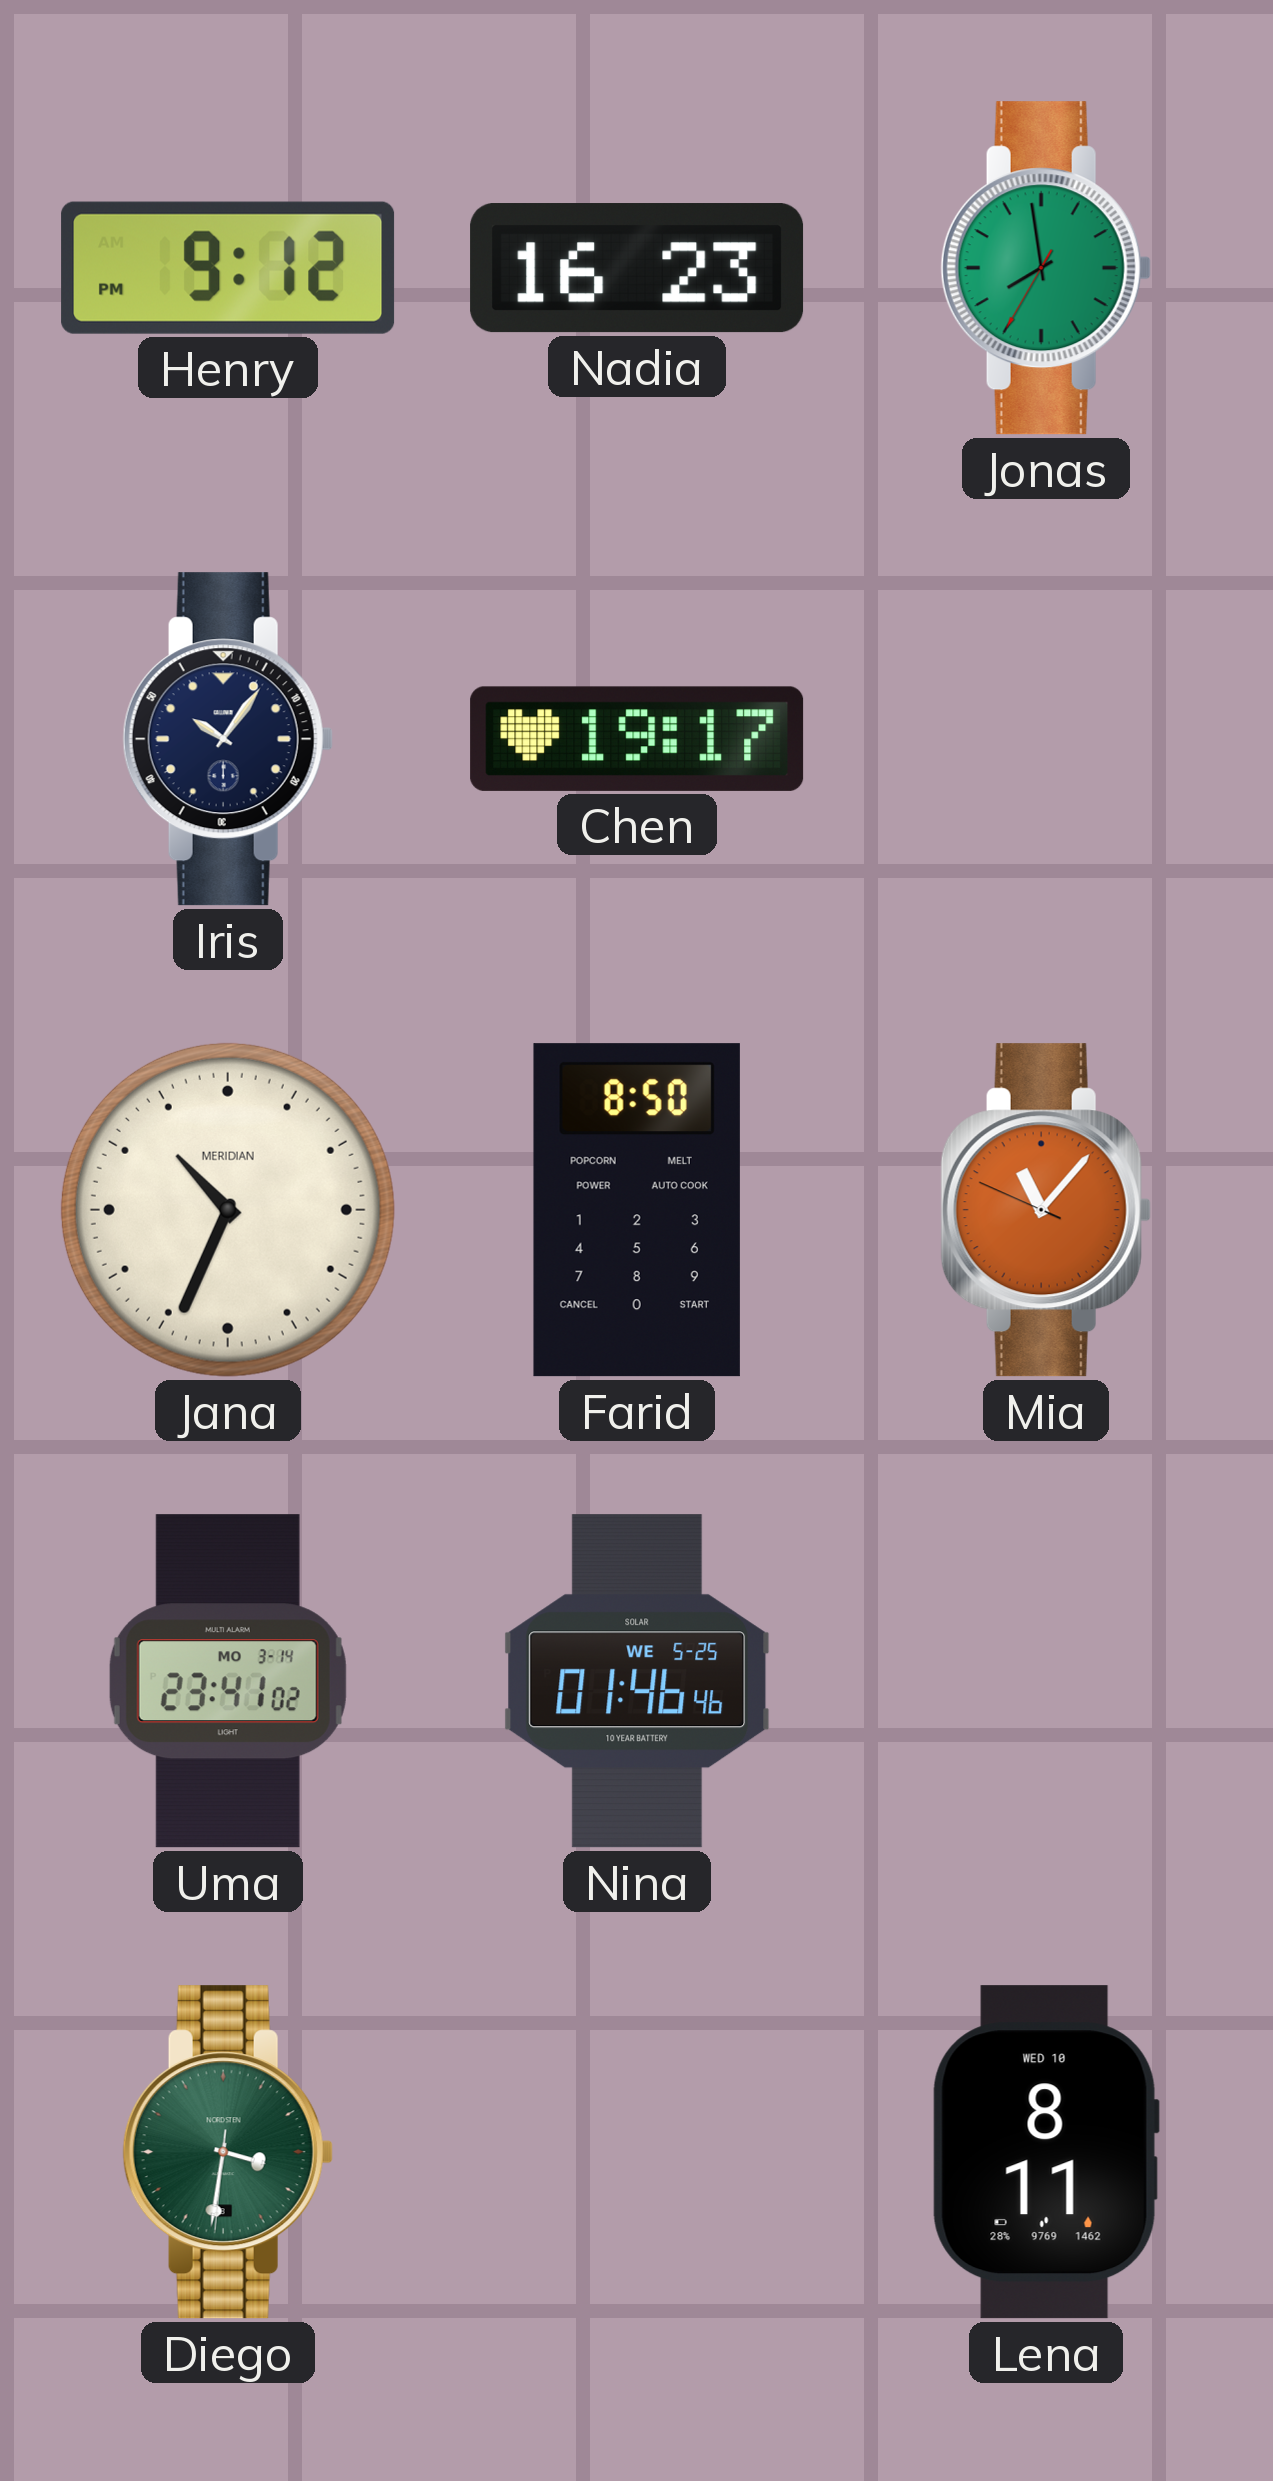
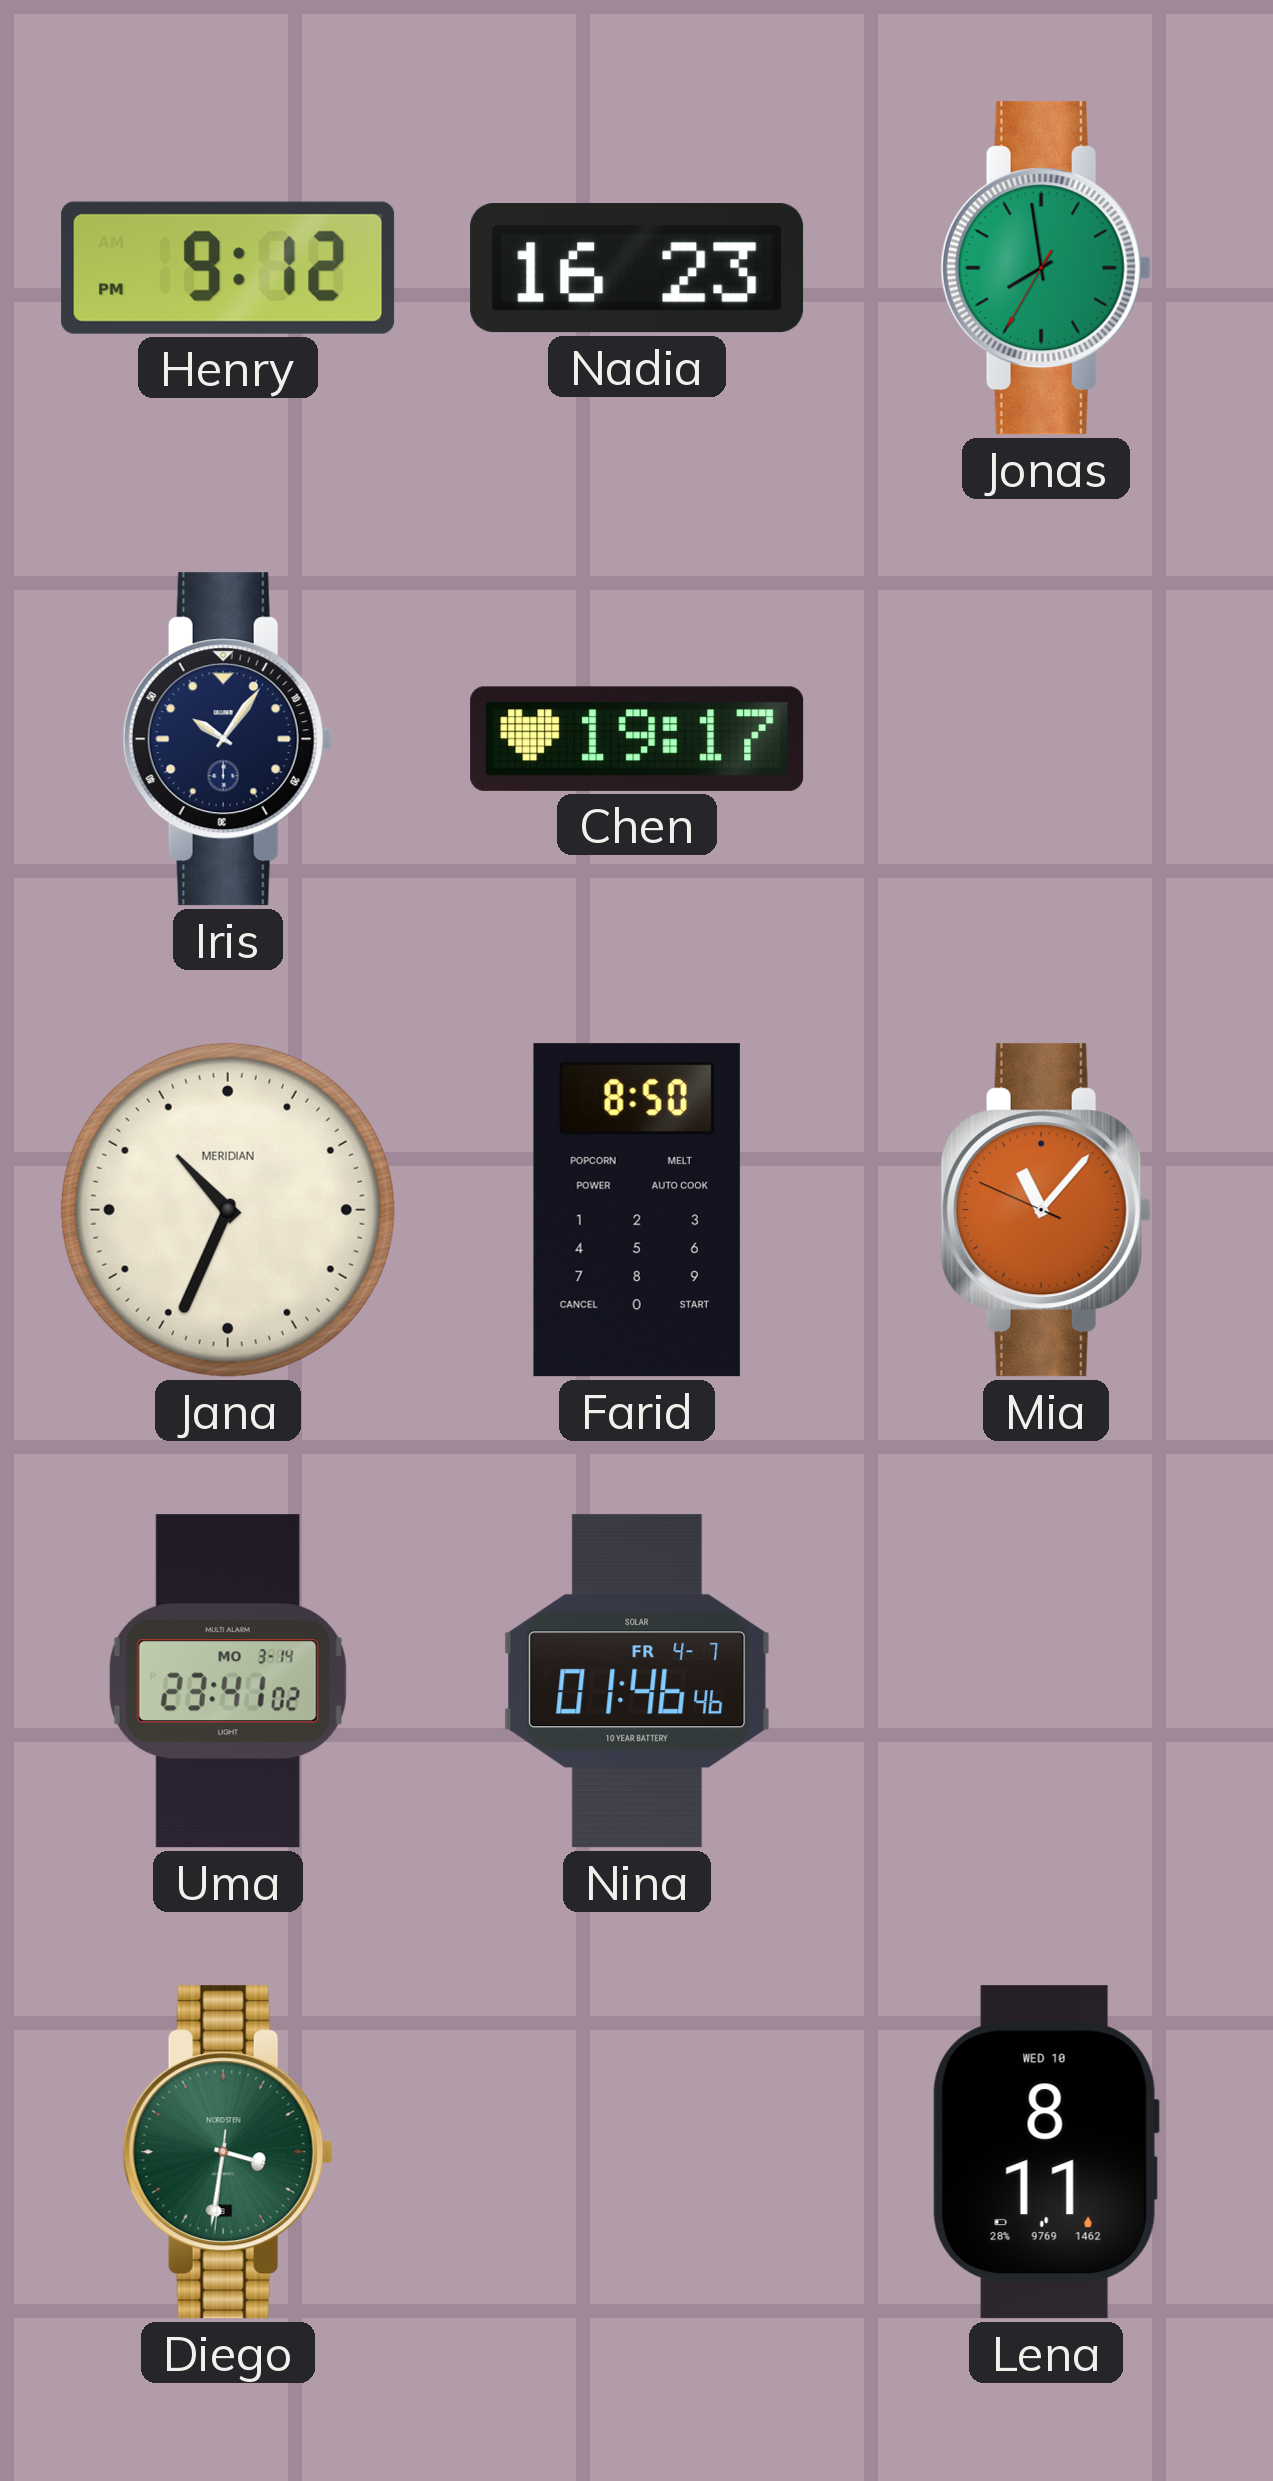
Nina date: WE 5-25 -> FR 4-7 (637, 1681)
